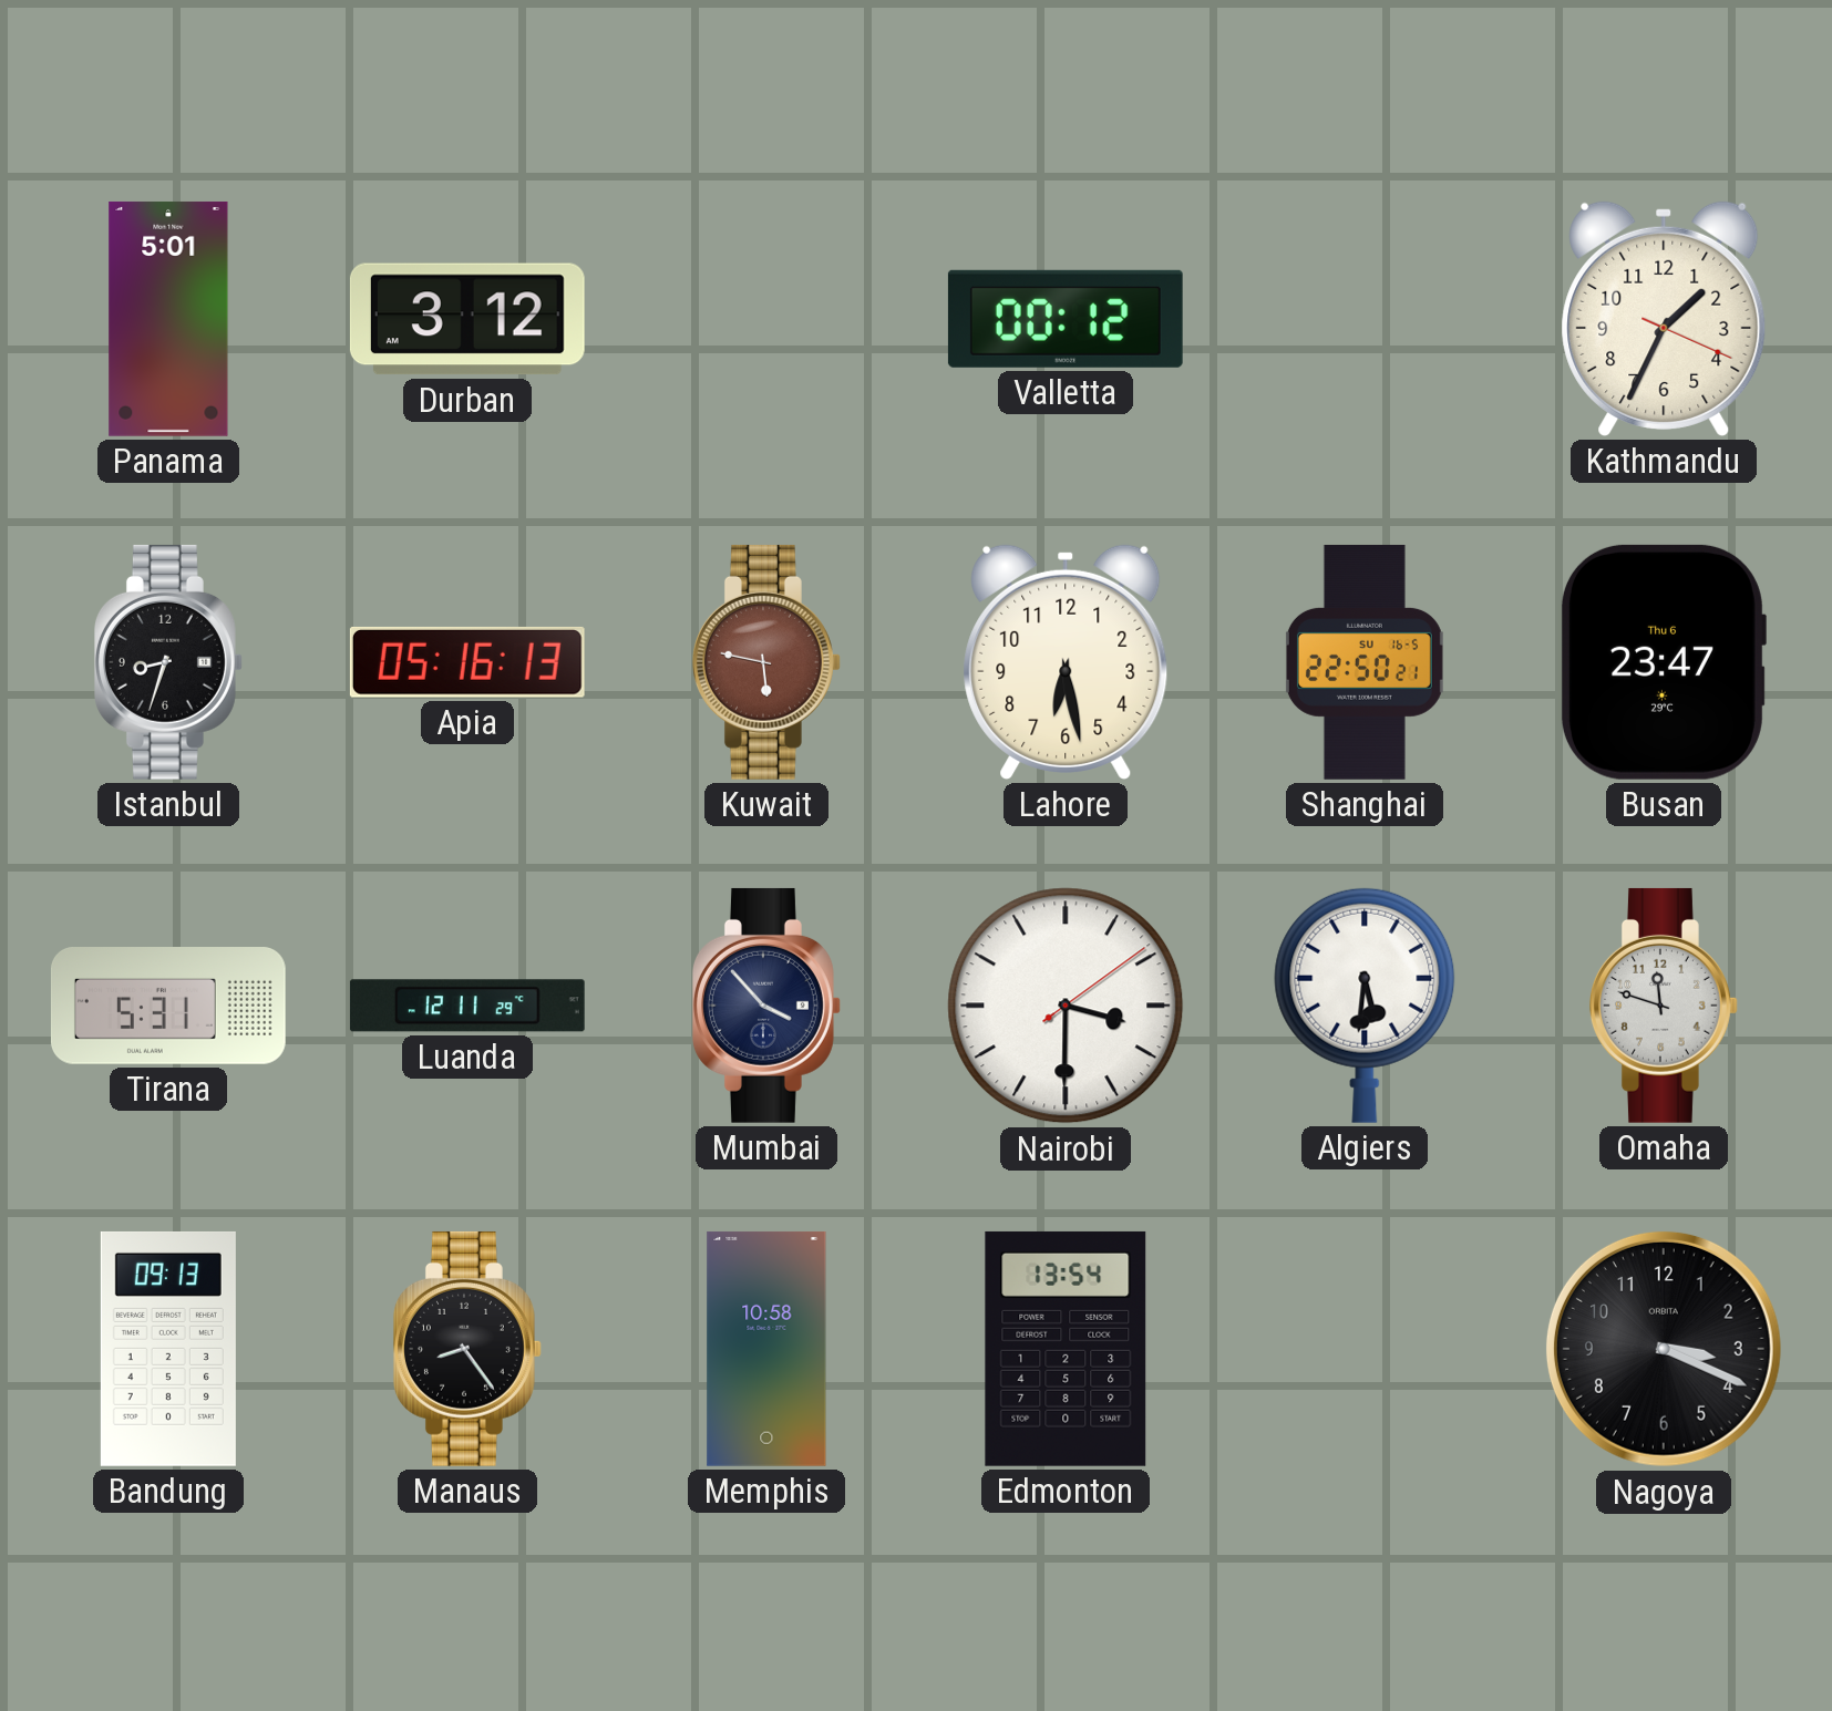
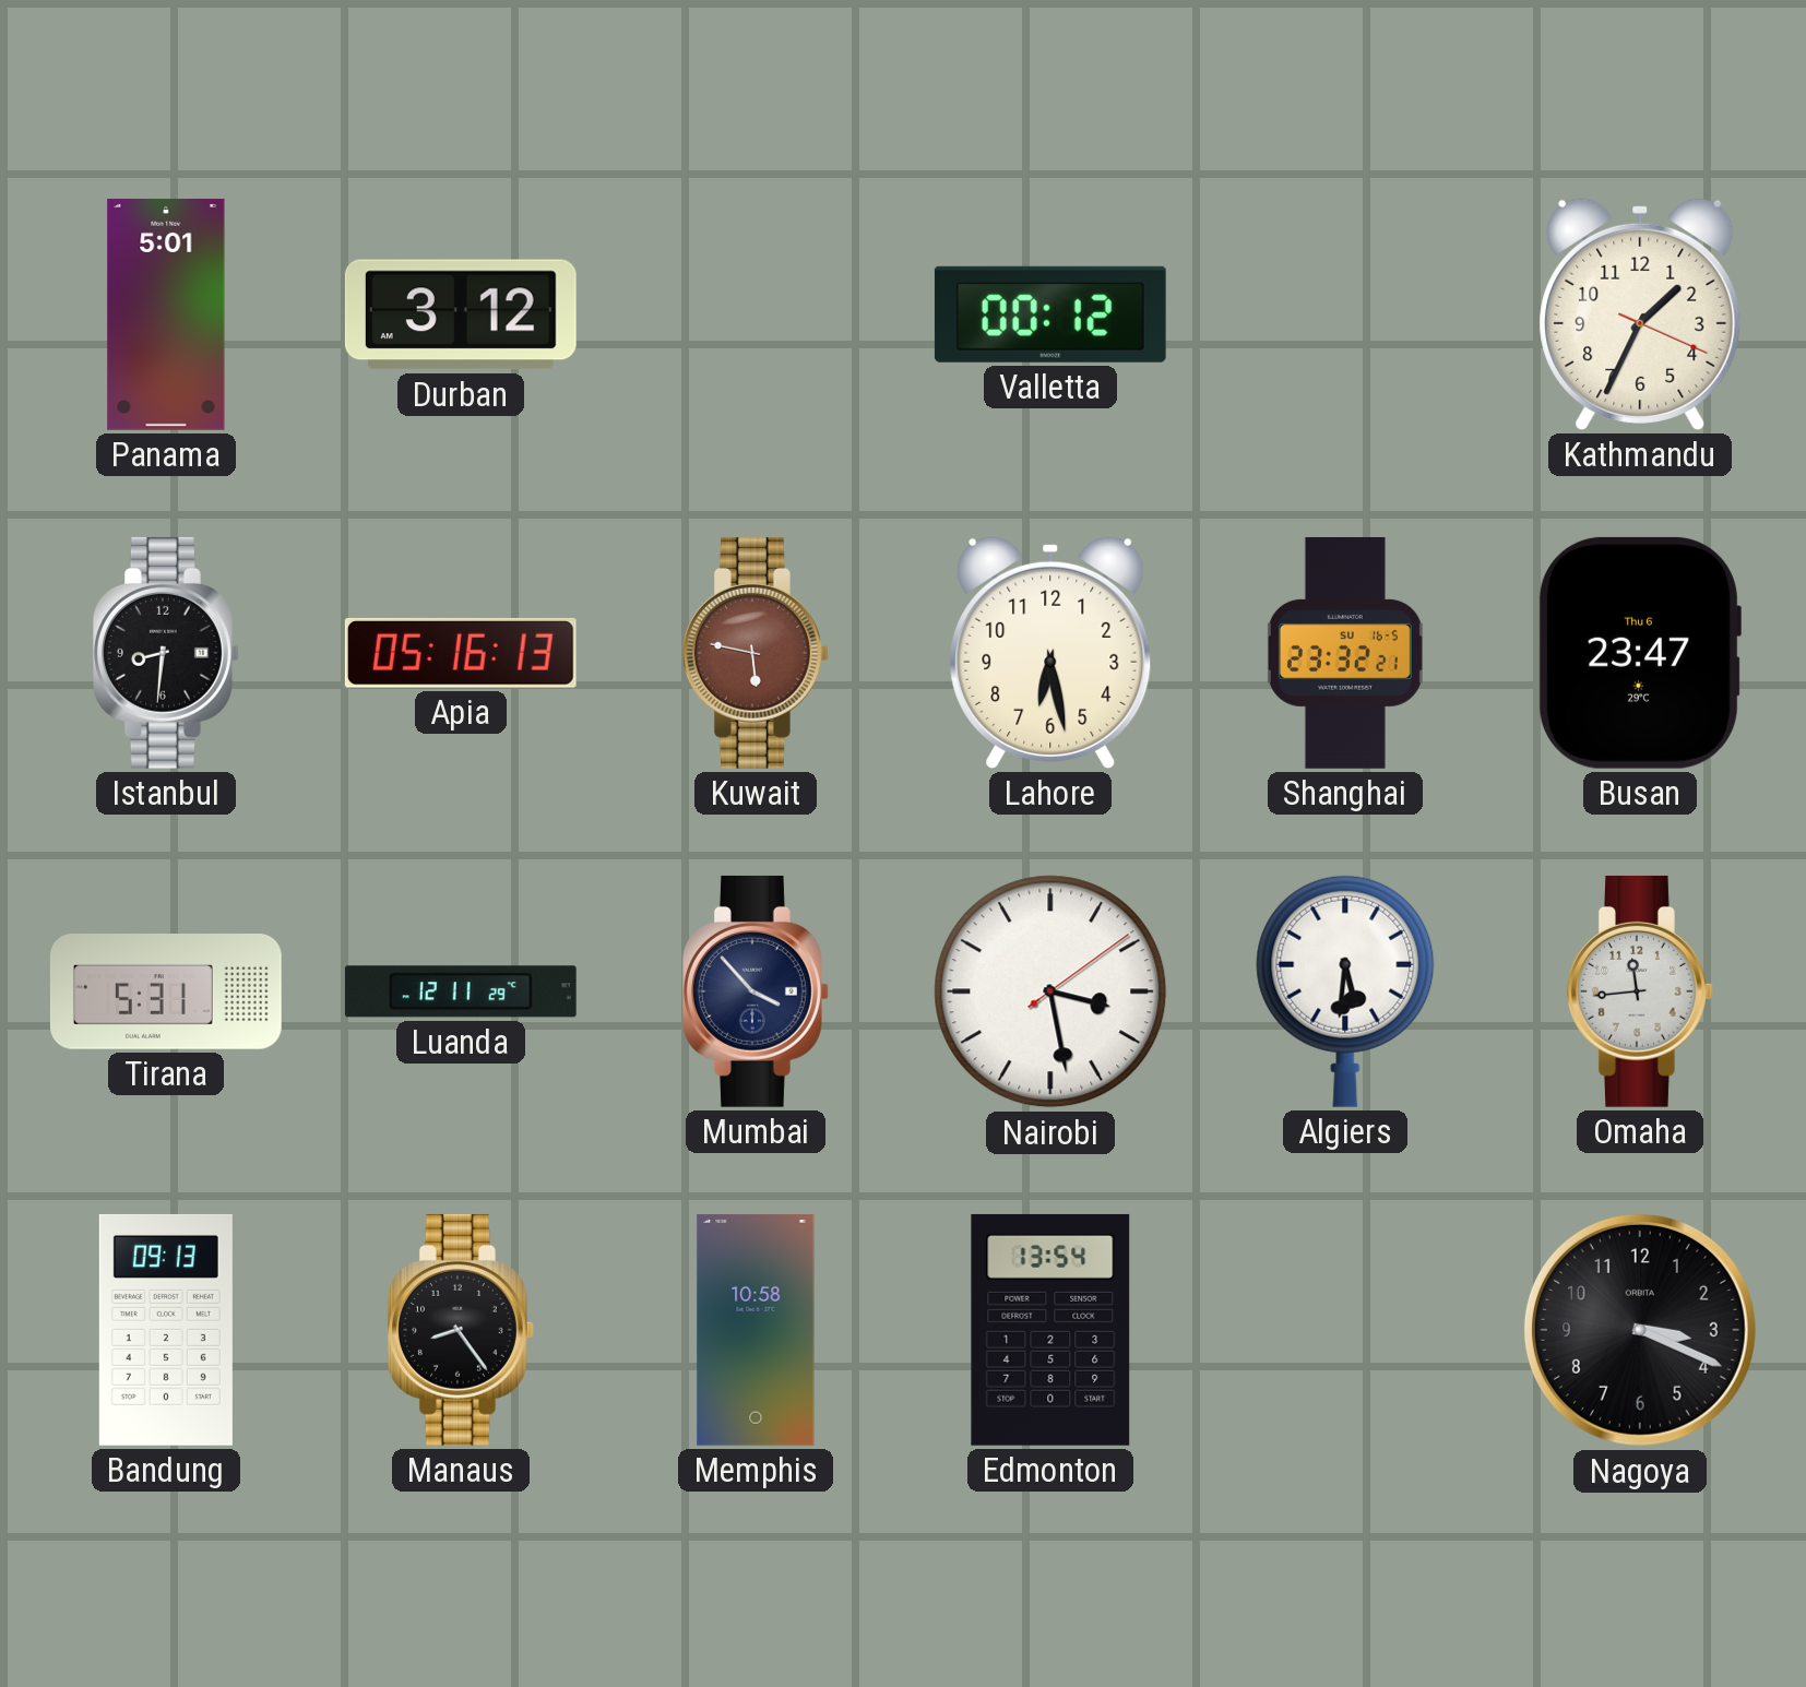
Istanbul: 8:33 -> 8:31 (166, 653)
Shanghai: 22:50 -> 23:32 (1345, 653)
Nairobi: 3:30 -> 3:28 (1050, 991)
Omaha: 11:48 -> 11:44 (1640, 991)
